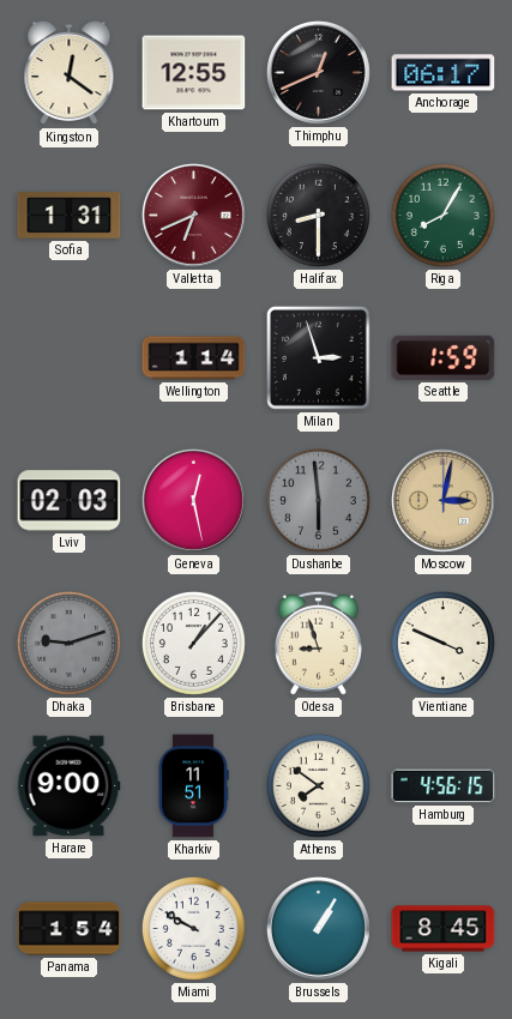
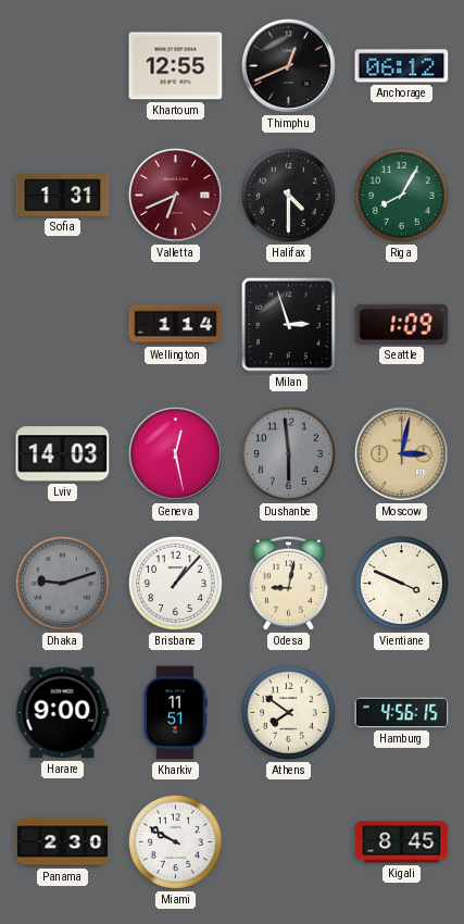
Kingston: 12:21 -> none (70, 73)
Anchorage: 06:17 -> 06:12 (402, 66)
Halifax: 8:30 -> 4:30 (288, 195)
Seattle: 1:59 -> 1:09 (402, 324)
Lviv: 02:03 -> 14:03 (63, 454)
Odesa: 8:57 -> 9:02 (288, 583)
Panama: 1:54 -> 2:30 (63, 842)
Brussels: 1:05 -> none (318, 928)
